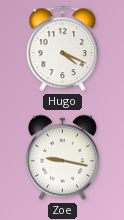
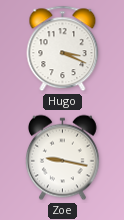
Hugo: 4:19 -> 3:19 (63, 49)
